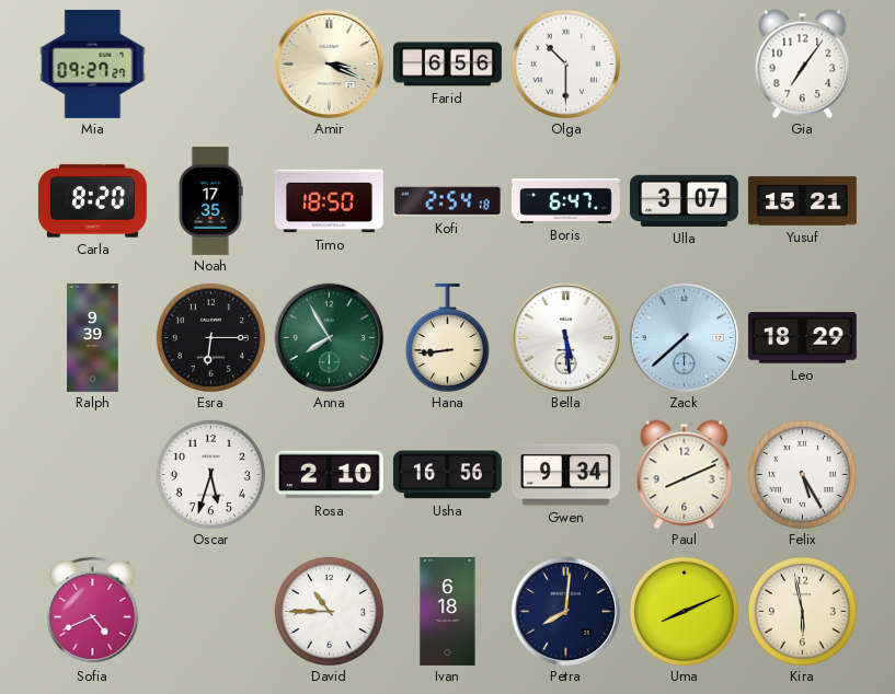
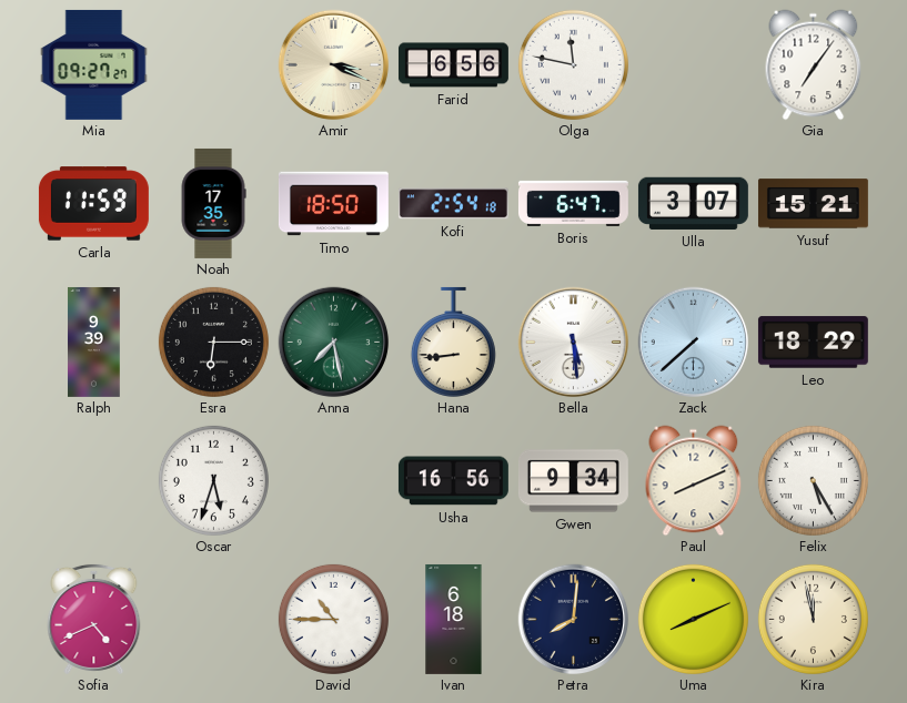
Olga: 10:30 -> 11:47 (573, 64)
Carla: 8:20 -> 11:59 (93, 204)
Anna: 7:55 -> 7:28 (333, 342)
Rosa: 2:10 -> none (329, 475)
Kira: 5:58 -> 11:58 (813, 619)
